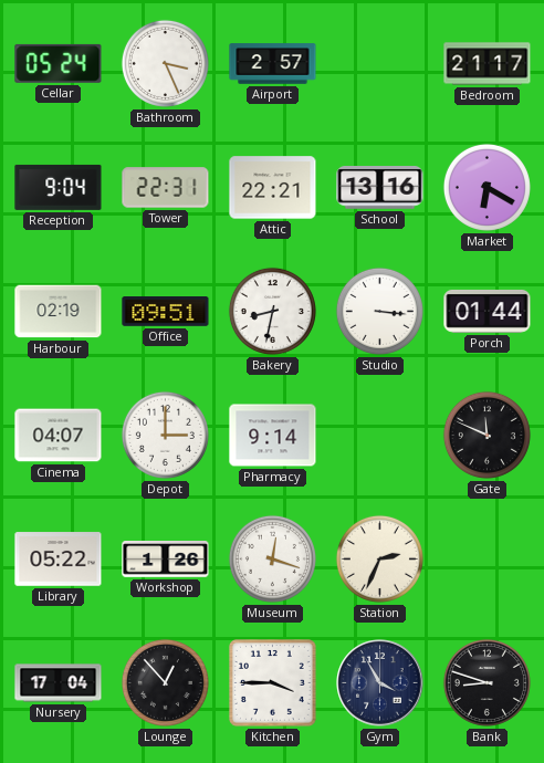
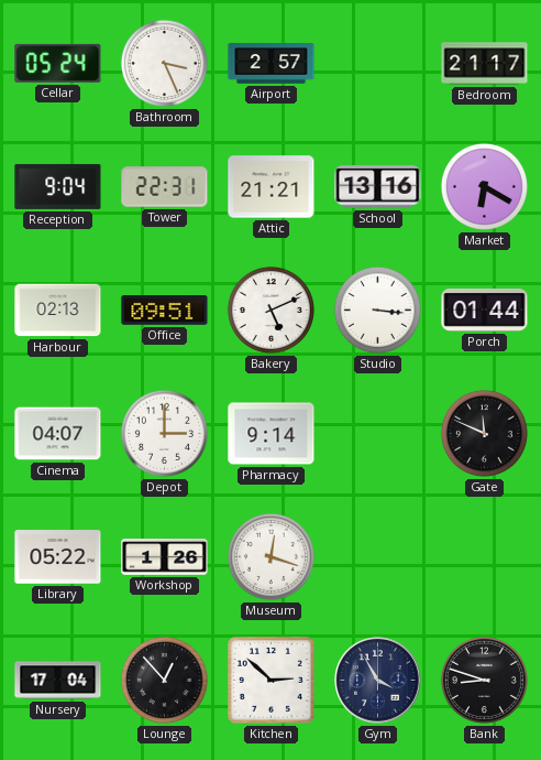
Attic: 22:21 -> 21:21 (272, 187)
Harbour: 02:19 -> 02:13 (58, 311)
Bakery: 8:32 -> 5:11 (270, 310)
Station: 2:34 -> none (379, 558)
Kitchen: 3:45 -> 2:52 (272, 681)
